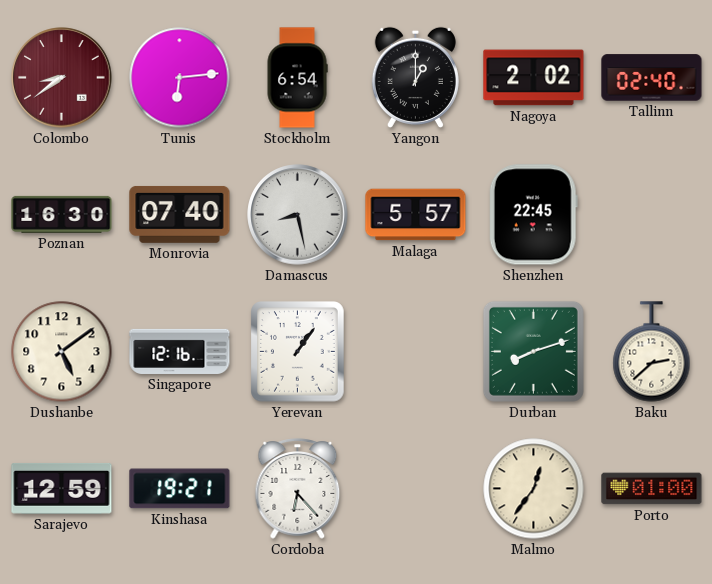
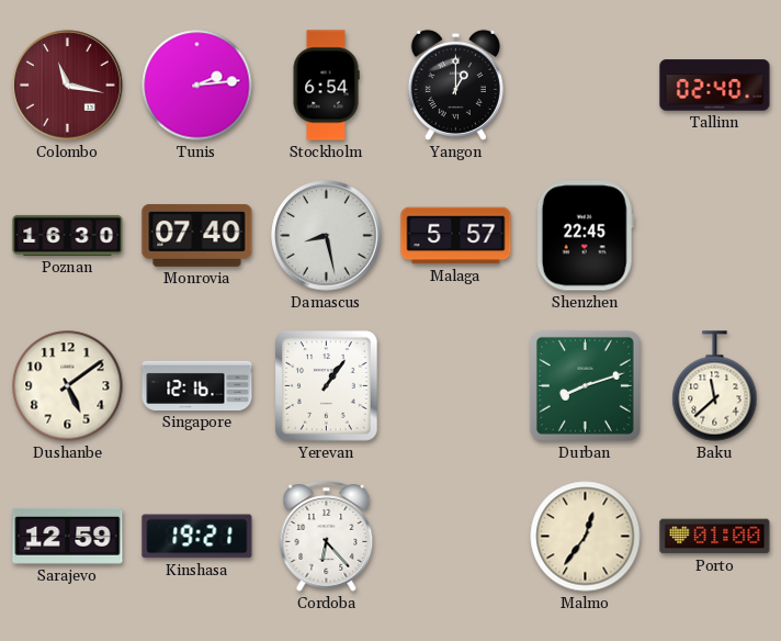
Colombo: 8:39 -> 11:17 (68, 86)
Tunis: 6:14 -> 2:14 (197, 86)
Nagoya: 2:02 -> none (534, 78)
Baku: 2:38 -> 11:38 (715, 386)
